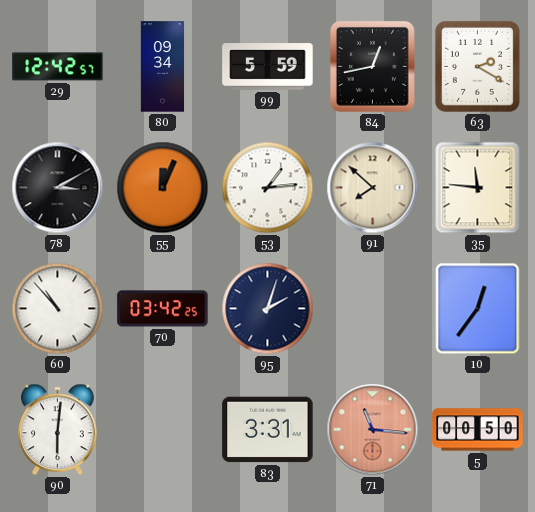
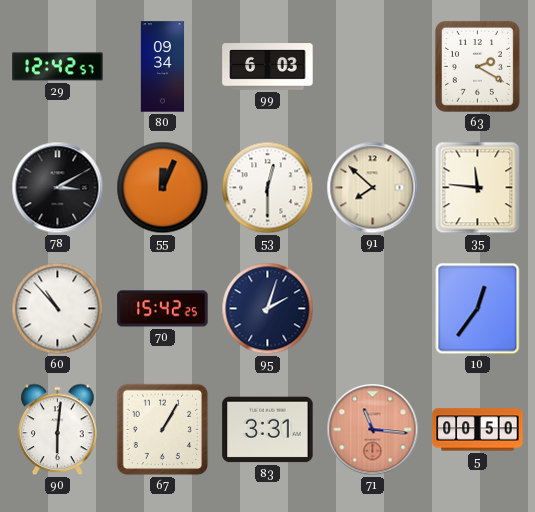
99: 5:59 -> 6:03 (268, 67)
84: 12:43 -> none (372, 66)
53: 1:14 -> 12:30 (268, 188)
70: 03:42 -> 15:42 (163, 309)
67: none -> 1:05 (163, 430)
